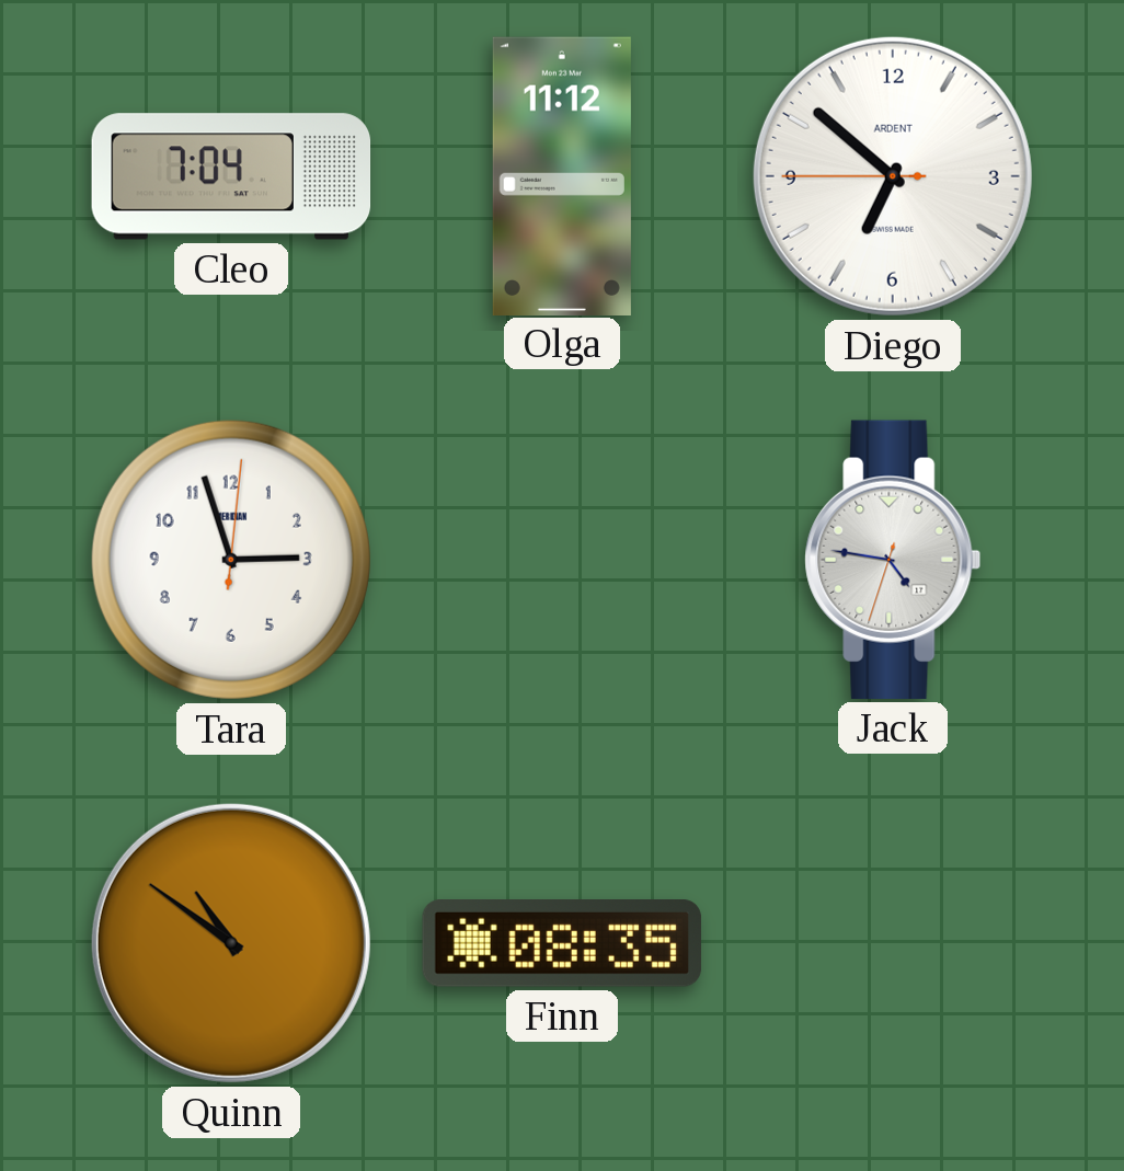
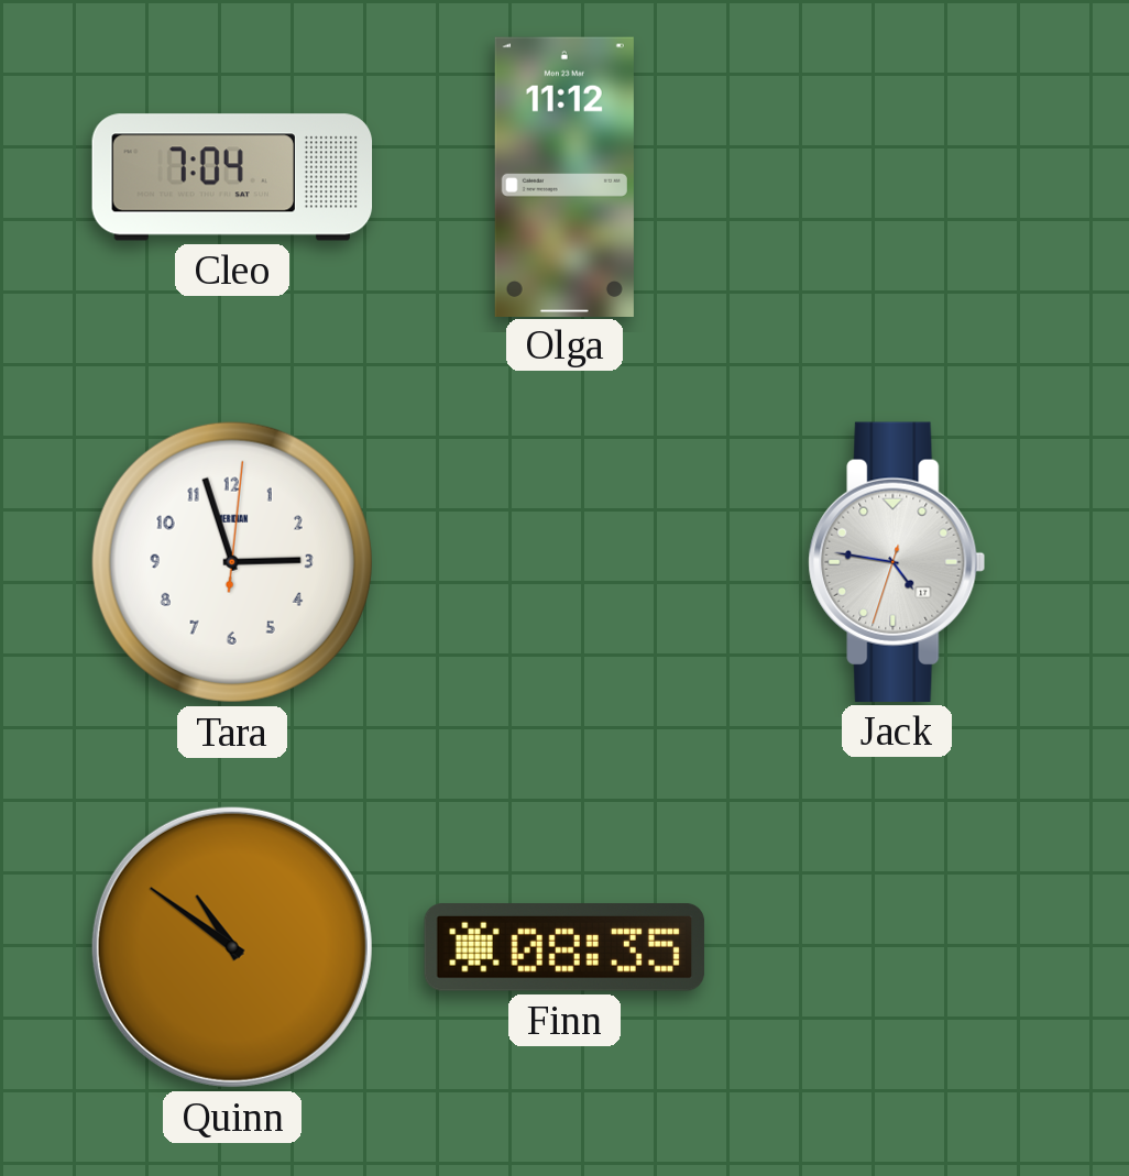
Diego: 6:51 -> none (893, 176)
